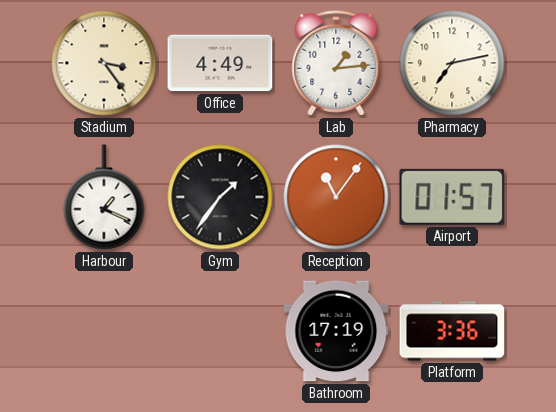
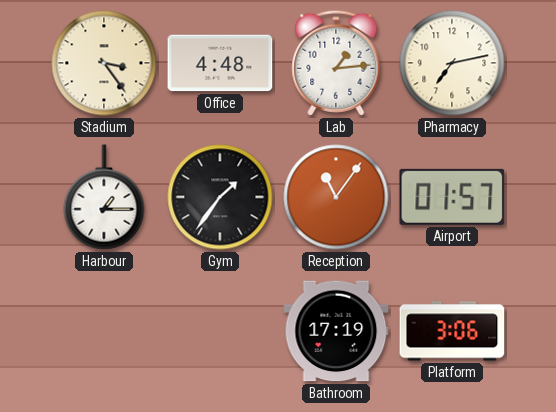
Office: 4:49 -> 4:48 (220, 63)
Harbour: 1:19 -> 1:15 (104, 197)
Platform: 3:36 -> 3:06 (452, 331)
